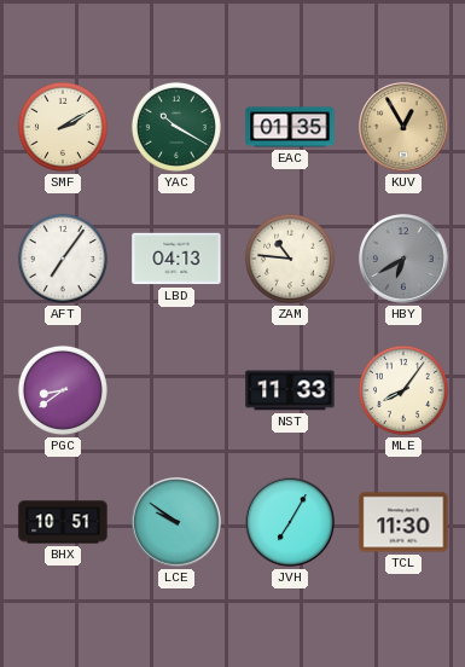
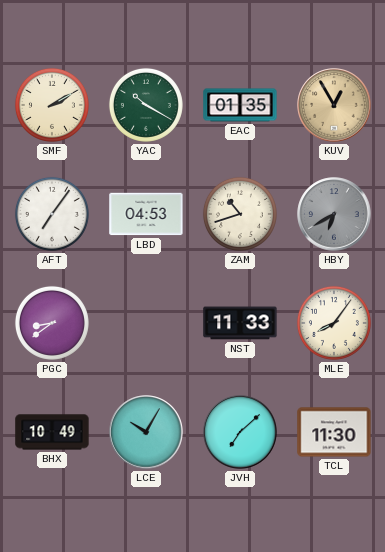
LBD: 04:13 -> 04:53 (146, 214)
ZAM: 10:46 -> 10:42 (240, 214)
BHX: 10:51 -> 10:49 (52, 432)
LCE: 9:51 -> 10:05 (146, 432)
JVH: 7:05 -> 7:08 (240, 432)
